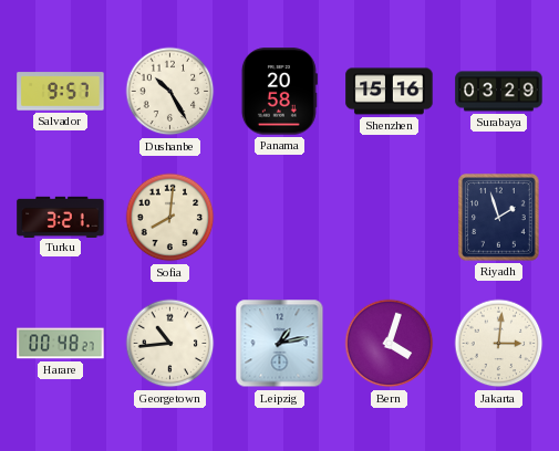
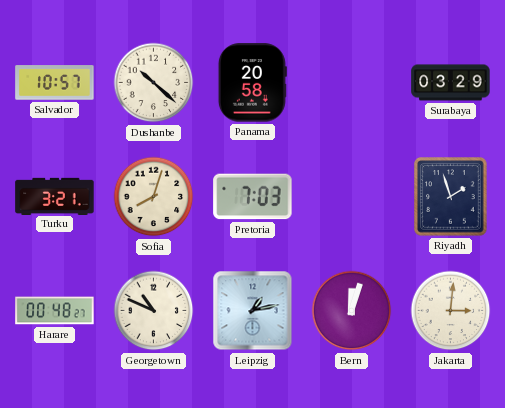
Salvador: 9:57 -> 10:57 (55, 83)
Dushanbe: 10:25 -> 10:22 (154, 83)
Shenzhen: 15:16 -> none (390, 92)
Sofia: 8:01 -> 8:03 (154, 197)
Pretoria: none -> 7:03 (253, 197)
Georgetown: 10:44 -> 10:49 (154, 311)
Bern: 4:03 -> 12:03 (352, 311)
